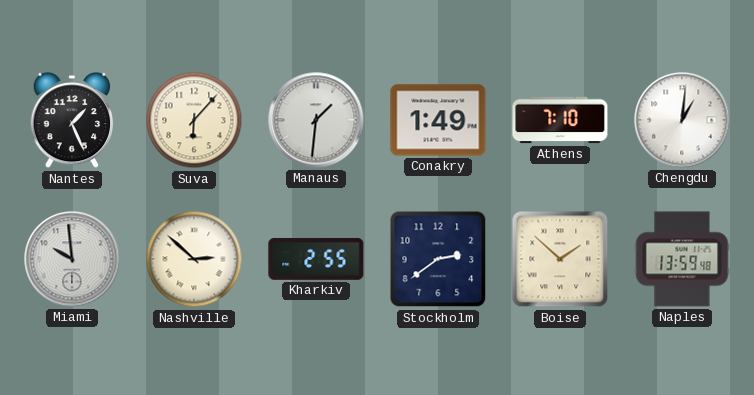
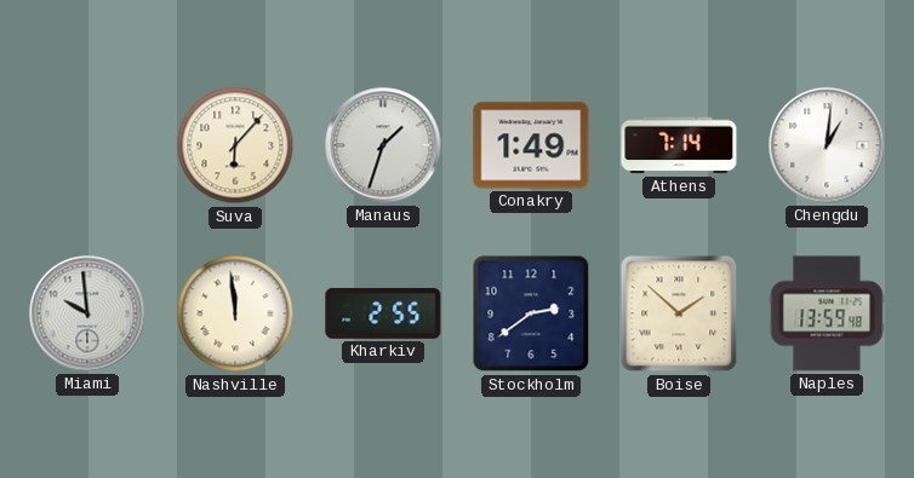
Nantes: 1:26 -> none (72, 120)
Manaus: 1:31 -> 1:33 (383, 145)
Athens: 7:10 -> 7:14 (679, 145)
Nashville: 2:52 -> 11:59 (235, 313)
